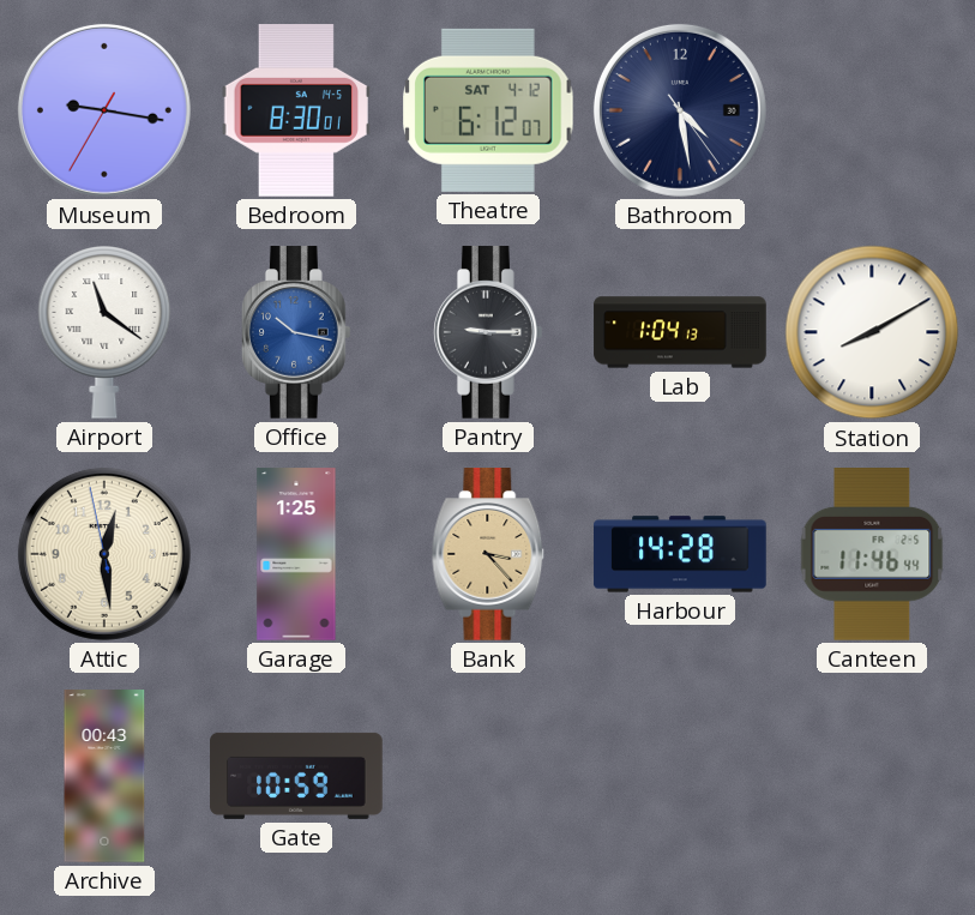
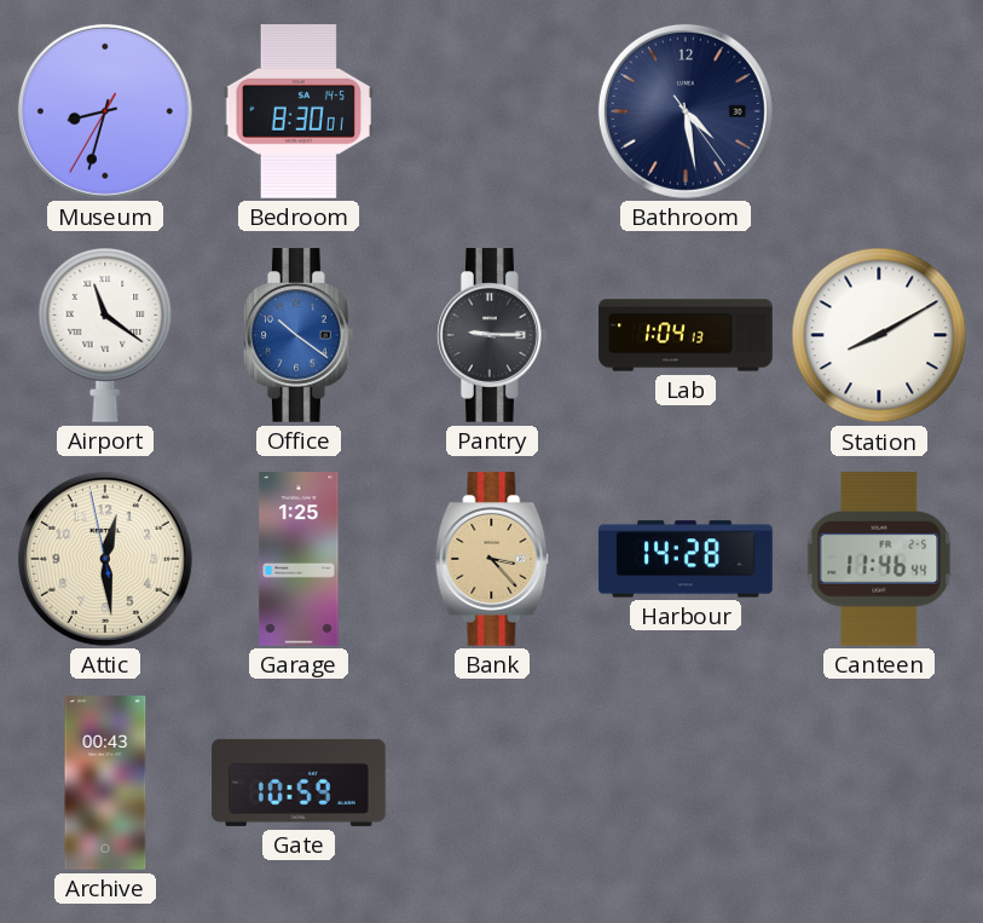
Museum: 9:16 -> 8:32 (105, 111)
Theatre: 6:12 -> none (488, 110)
Office: 10:17 -> 10:21 (300, 335)
